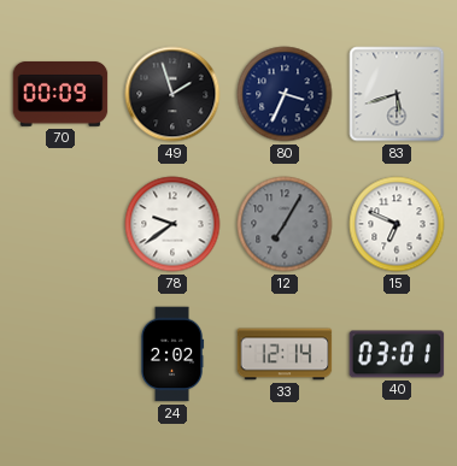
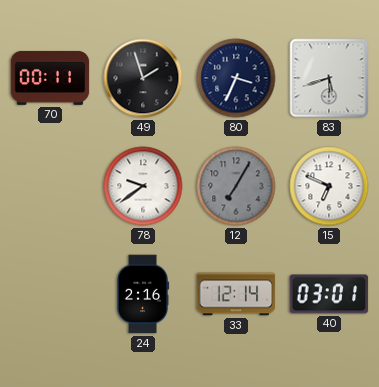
70: 00:09 -> 00:11 (50, 78)
24: 2:02 -> 2:16 (143, 294)
